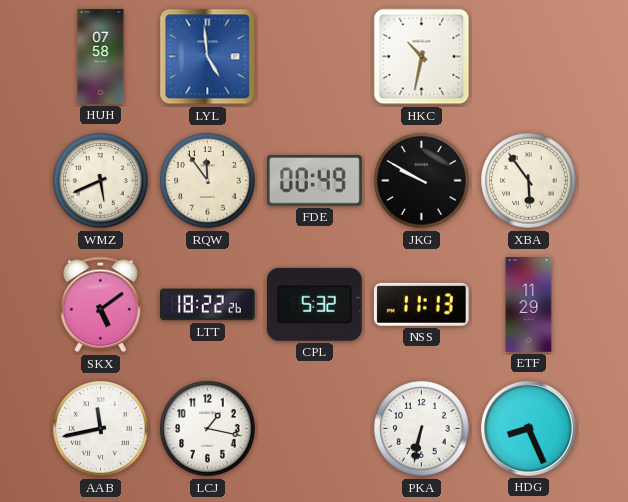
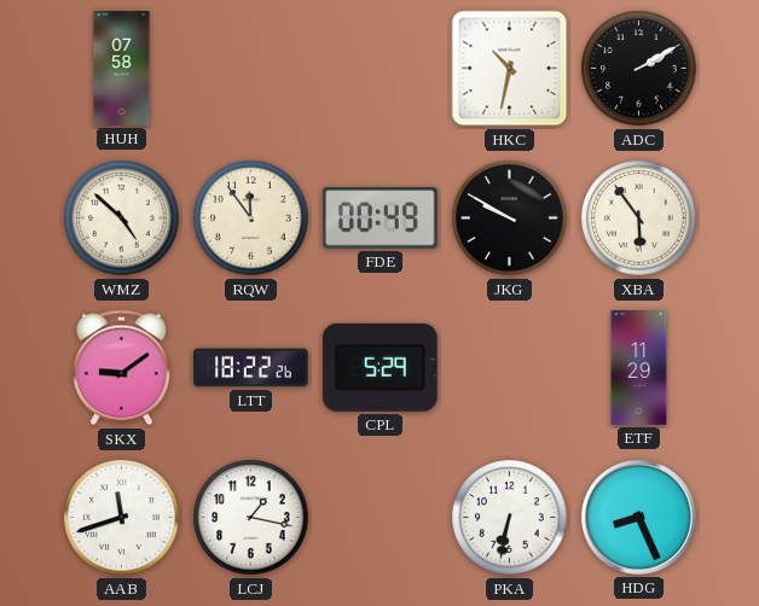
LYL: 4:59 -> none (208, 57)
ADC: none -> 2:10 (639, 69)
WMZ: 5:41 -> 4:52 (122, 218)
SKX: 5:09 -> 9:09 (122, 368)
CPL: 5:32 -> 5:29 (379, 367)
NSS: 11:13 -> none (421, 304)
AAB: 11:43 -> 11:42 (122, 518)
